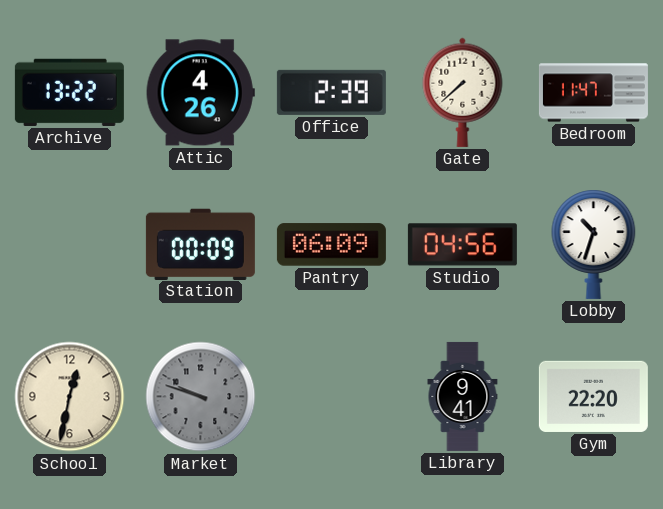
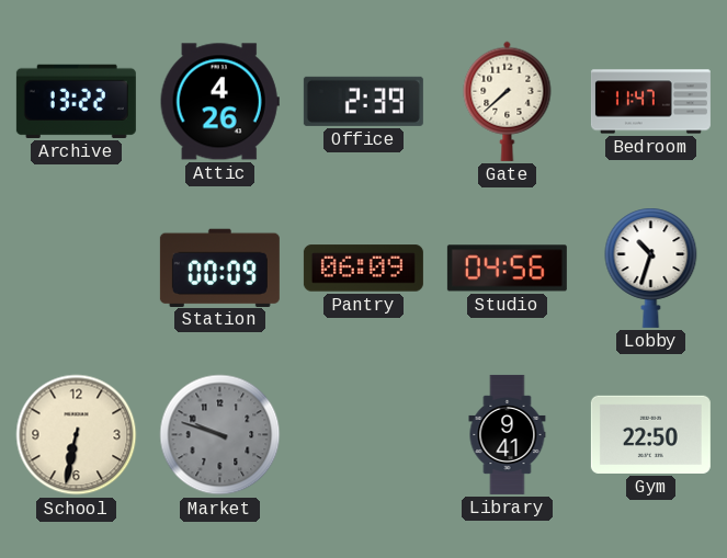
School: 12:32 -> 6:32 (77, 435)
Gym: 22:20 -> 22:50 (650, 434)
